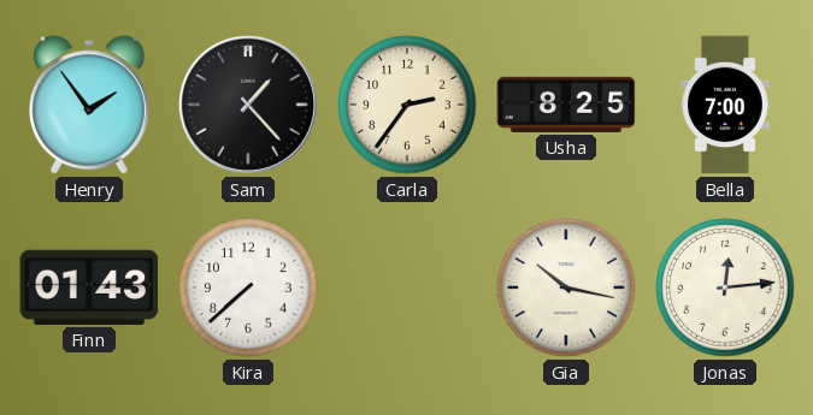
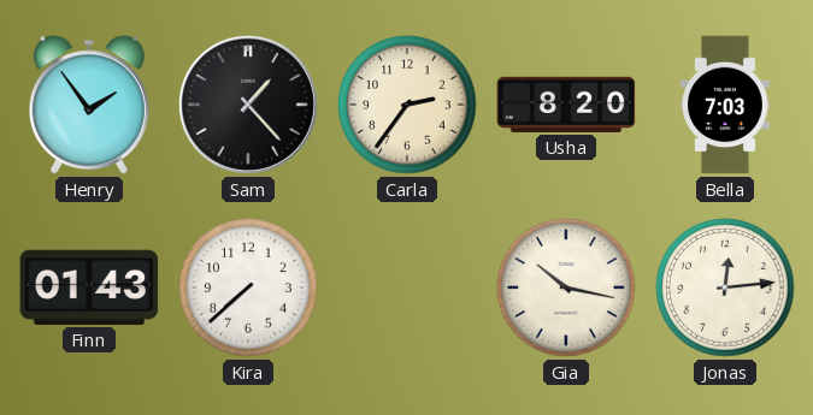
Usha: 8:25 -> 8:20 (566, 105)
Bella: 7:00 -> 7:03 (726, 105)
